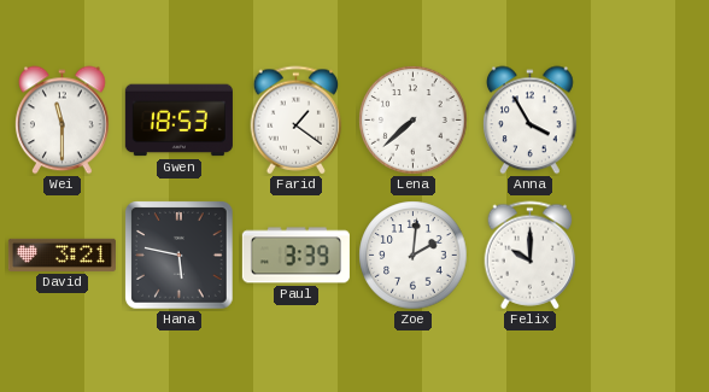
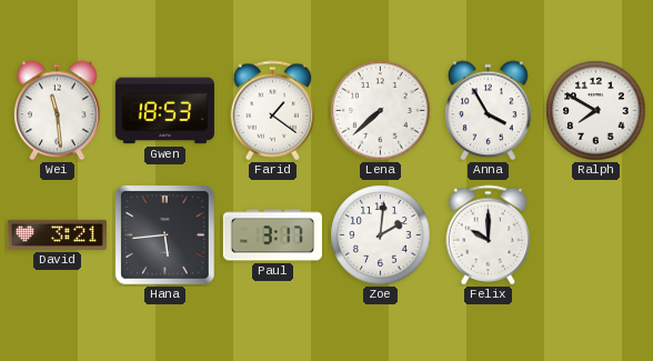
Wei: 11:30 -> 11:29 (58, 111)
Ralph: none -> 7:50 (596, 111)
Hana: 5:47 -> 5:44 (165, 235)
Paul: 3:39 -> 3:17 (272, 235)
